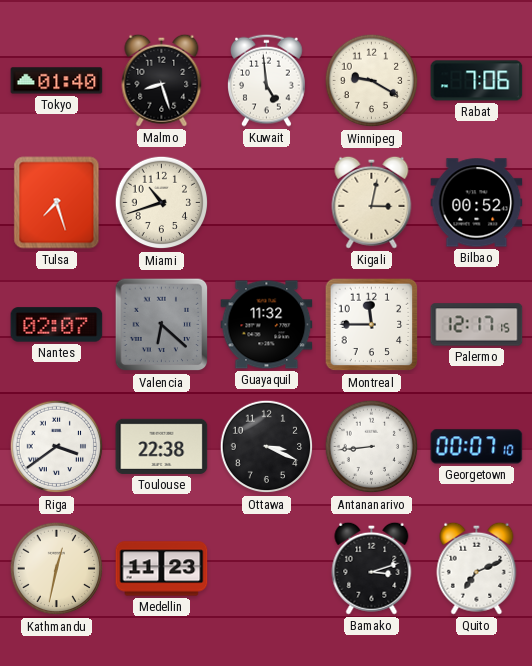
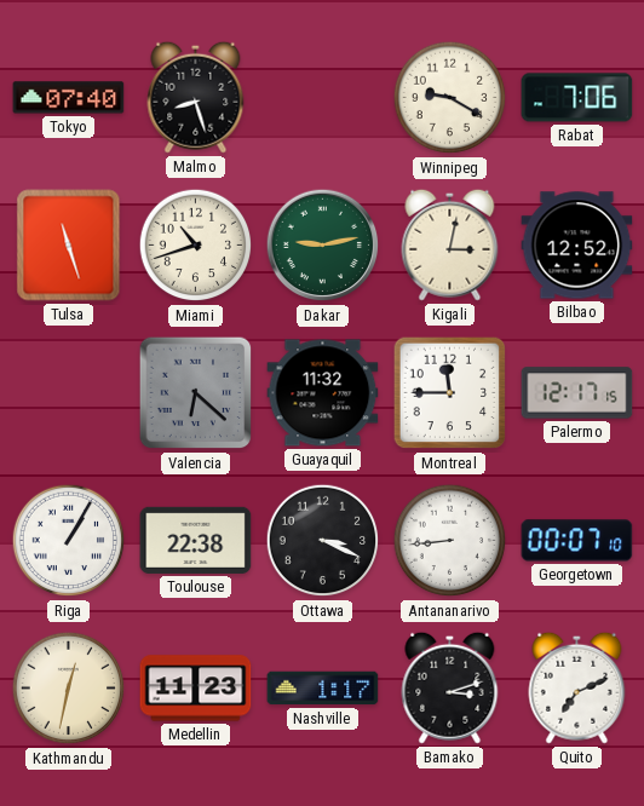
Tokyo: 01:40 -> 07:40 (69, 98)
Kuwait: 4:59 -> none (267, 80)
Tulsa: 7:27 -> 11:27 (69, 246)
Dakar: none -> 9:13 (323, 246)
Bilbao: 00:52 -> 12:52 (577, 246)
Nantes: 02:07 -> none (57, 325)
Riga: 3:39 -> 1:05 (69, 541)
Nashville: none -> 1:17 (323, 689)
